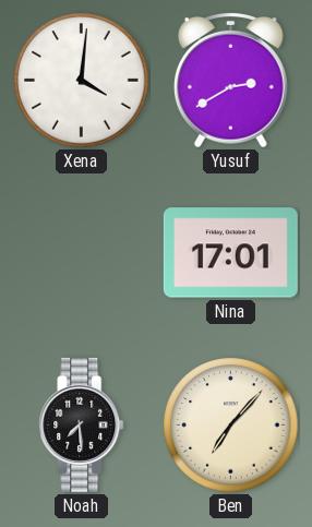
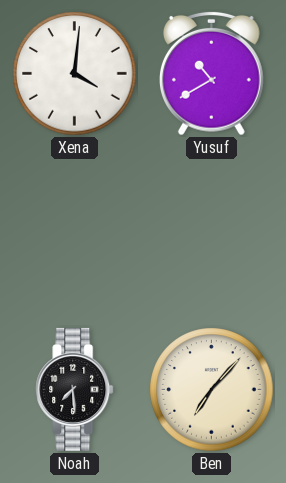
Yusuf: 2:40 -> 10:40 (212, 73)
Nina: 17:01 -> none (230, 253)
